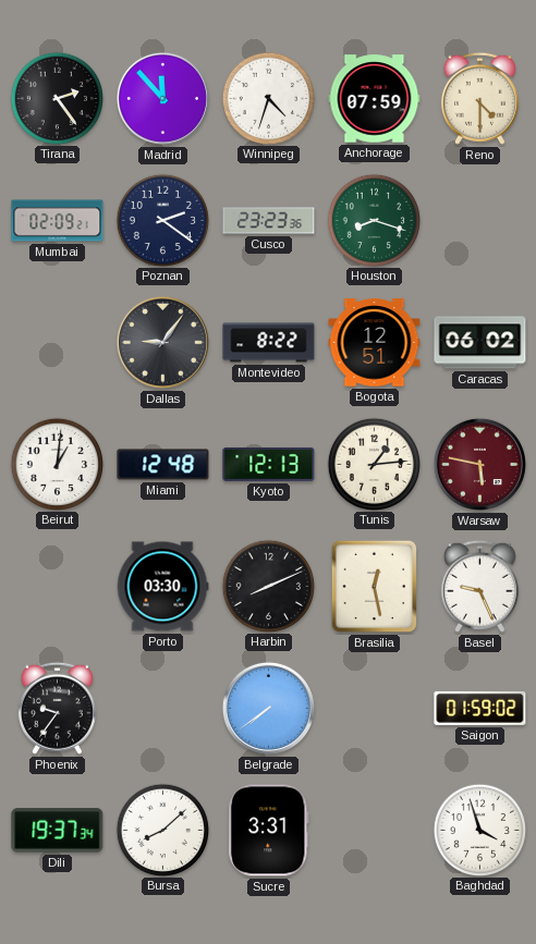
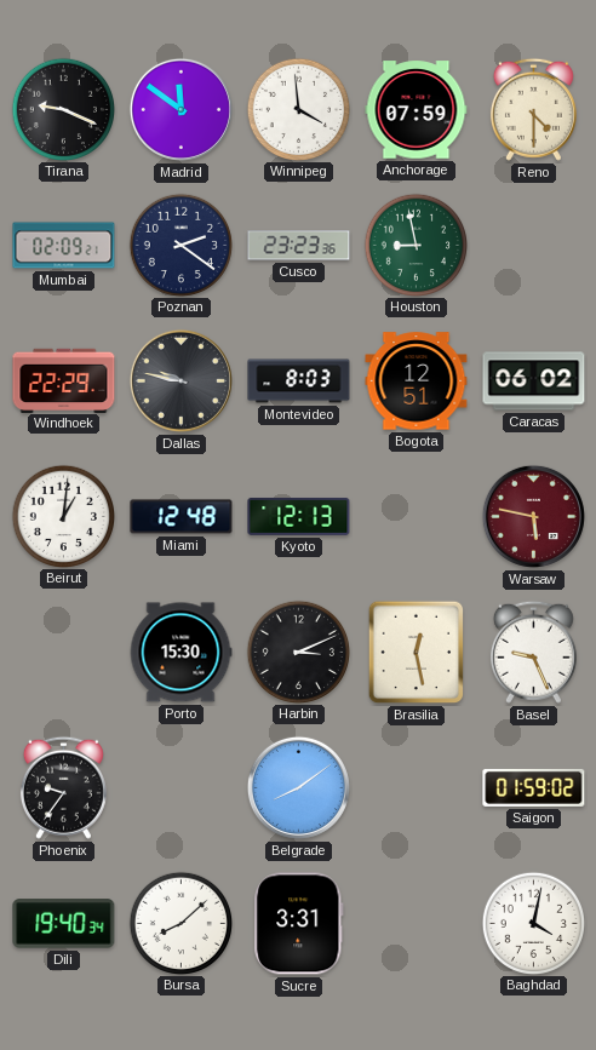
Tirana: 2:24 -> 9:19 (63, 109)
Madrid: 11:53 -> 11:51 (180, 109)
Winnipeg: 4:33 -> 3:59 (298, 109)
Houston: 8:18 -> 8:58 (416, 245)
Windhoek: none -> 22:29 (64, 380)
Dallas: 9:06 -> 9:47 (180, 380)
Montevideo: 8:22 -> 8:03 (299, 381)
Tunis: 1:14 -> none (374, 464)
Porto: 03:30 -> 15:30 (180, 653)
Harbin: 8:11 -> 3:11 (298, 652)
Belgrade: 7:39 -> 8:09 (298, 787)
Dili: 19:37 -> 19:40 (64, 924)
Baghdad: 3:57 -> 4:02 (533, 923)
